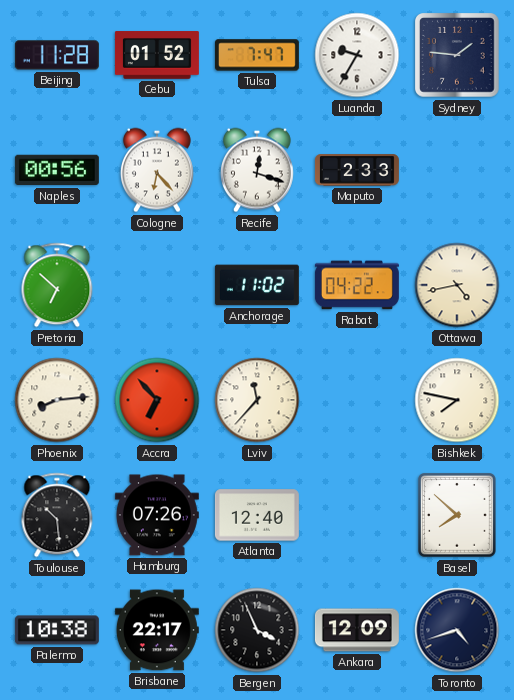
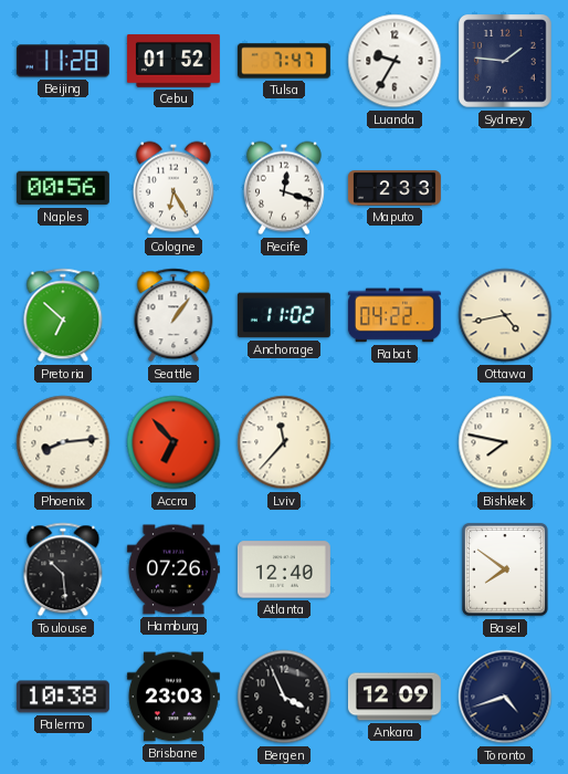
Cologne: 6:23 -> 6:25 (173, 188)
Seattle: none -> 1:06 (173, 315)
Basel: 7:52 -> 7:51 (506, 571)
Brisbane: 22:17 -> 23:03 (173, 697)
